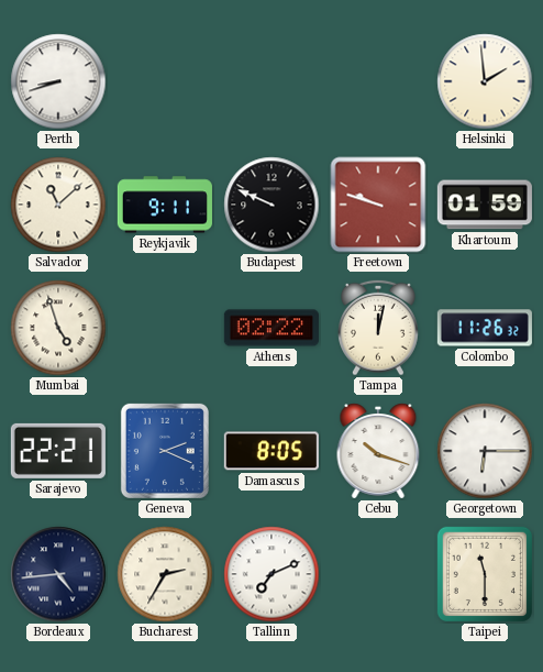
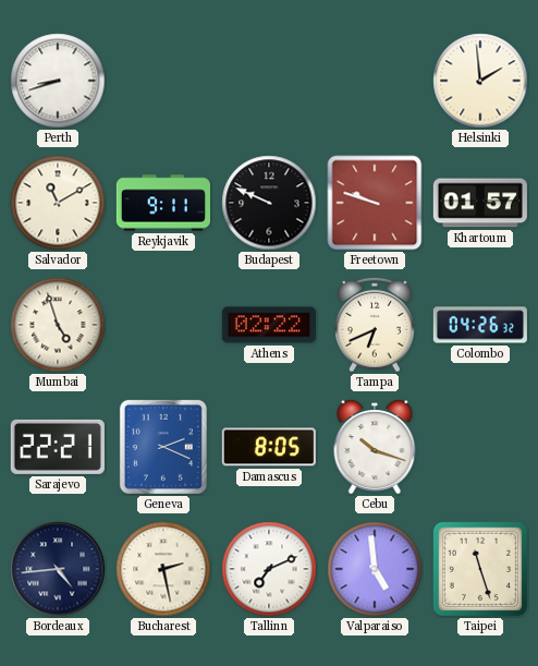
Salvador: 11:08 -> 11:10 (58, 203)
Khartoum: 01:59 -> 01:57 (480, 203)
Tampa: 12:02 -> 6:41 (376, 325)
Colombo: 11:26 -> 04:26 (480, 325)
Georgetown: 6:15 -> none (485, 451)
Bucharest: 2:35 -> 2:28 (163, 569)
Valparaiso: none -> 4:59 (375, 569)
Taipei: 11:30 -> 11:27 (480, 569)
